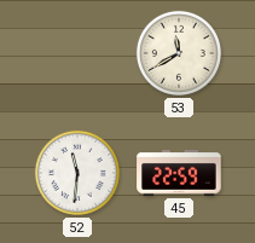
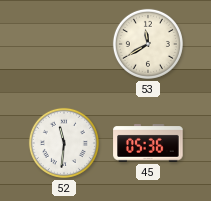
45: 22:59 -> 05:36 (148, 144)
